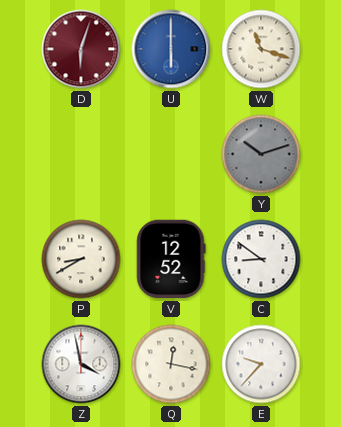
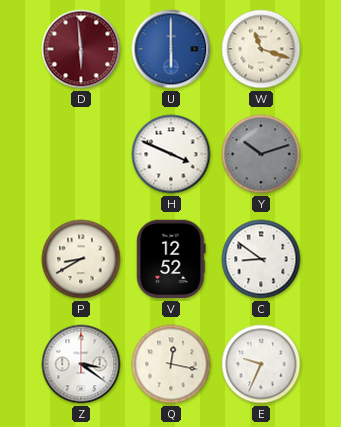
D: 6:03 -> 5:59 (81, 49)
H: none -> 3:49 (171, 154)
Z: 3:58 -> 3:21 (81, 364)
E: 9:37 -> 9:34 (261, 364)
